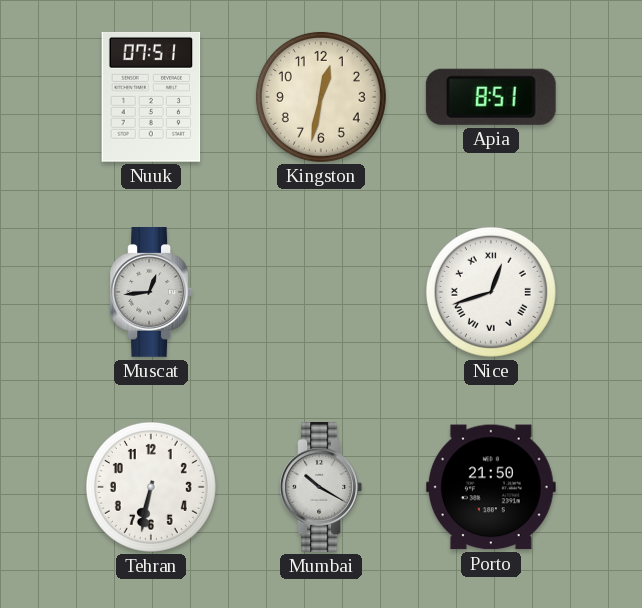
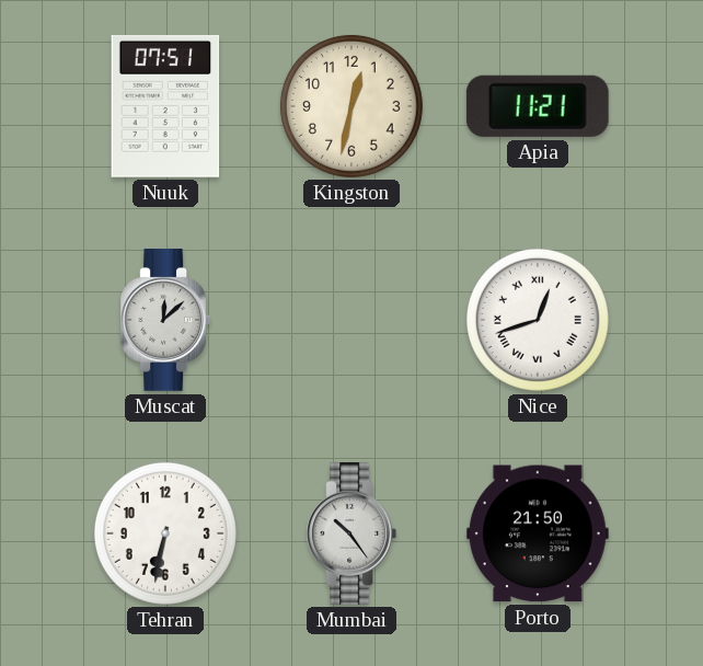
Apia: 8:51 -> 11:21 (538, 106)
Muscat: 12:44 -> 12:08 (165, 321)
Mumbai: 10:20 -> 10:24 (351, 535)
